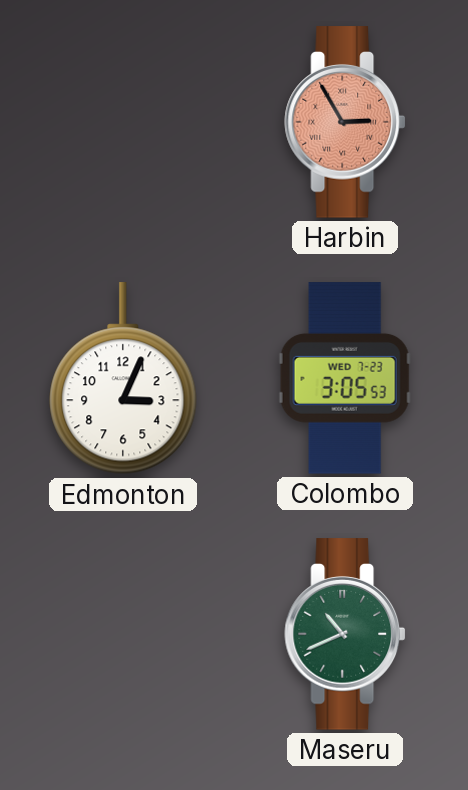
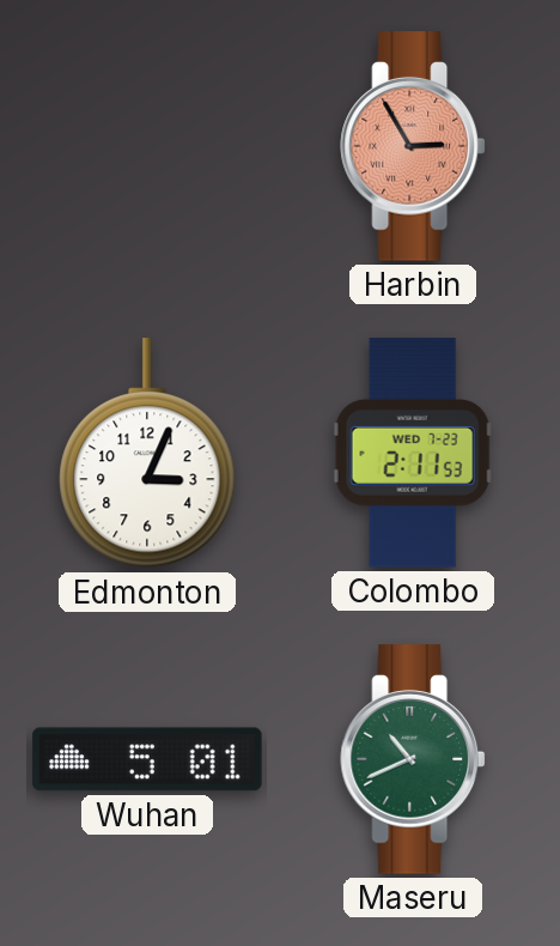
Colombo: 3:05 -> 2:11 (413, 453)
Wuhan: none -> 5:01 (147, 759)
